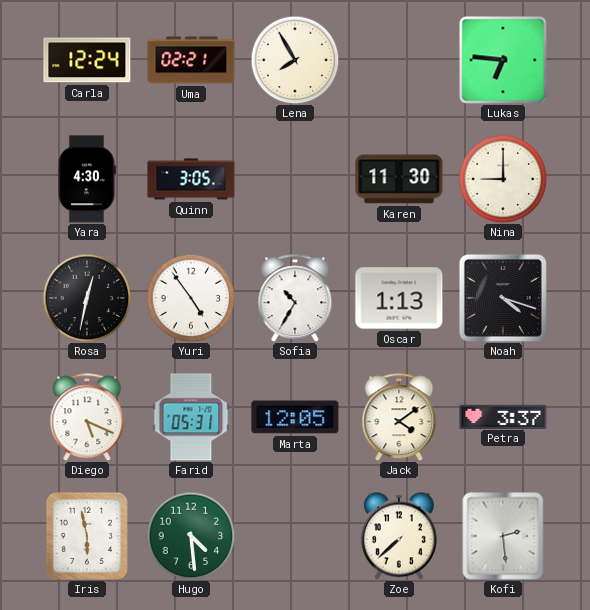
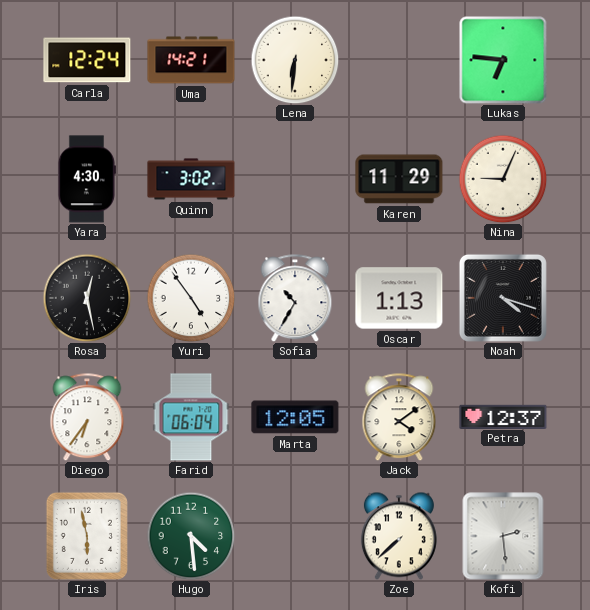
Uma: 02:21 -> 14:21 (191, 60)
Lena: 7:55 -> 6:31 (295, 60)
Quinn: 3:05 -> 3:02 (191, 179)
Karen: 11:30 -> 11:29 (399, 179)
Nina: 9:00 -> 9:04 (503, 179)
Rosa: 12:32 -> 12:28 (87, 298)
Diego: 5:19 -> 6:36 (87, 417)
Farid: 05:31 -> 06:04 (191, 417)
Petra: 3:37 -> 12:37 (503, 416)
